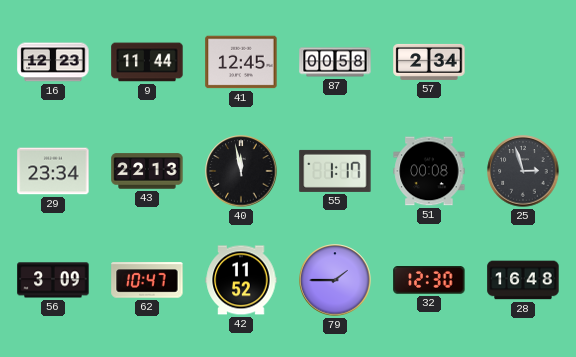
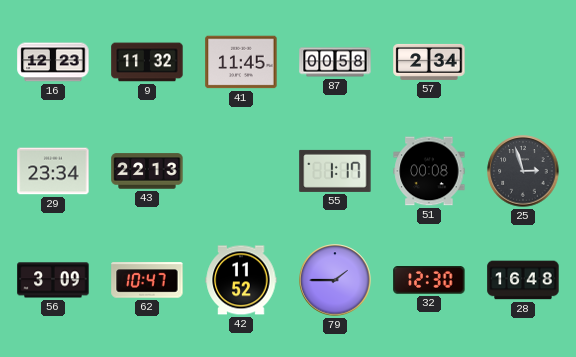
9: 11:44 -> 11:32 (147, 62)
41: 12:45 -> 11:45 (241, 62)
40: 11:58 -> none (241, 171)
